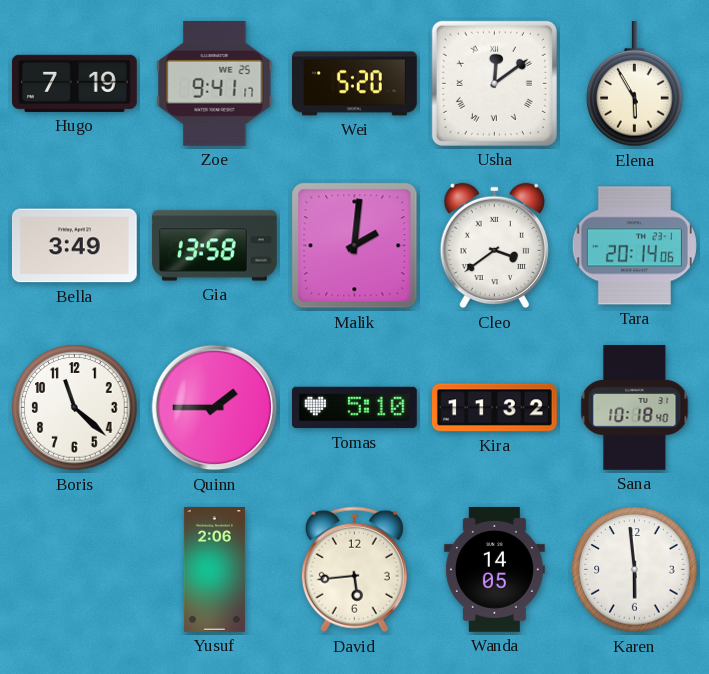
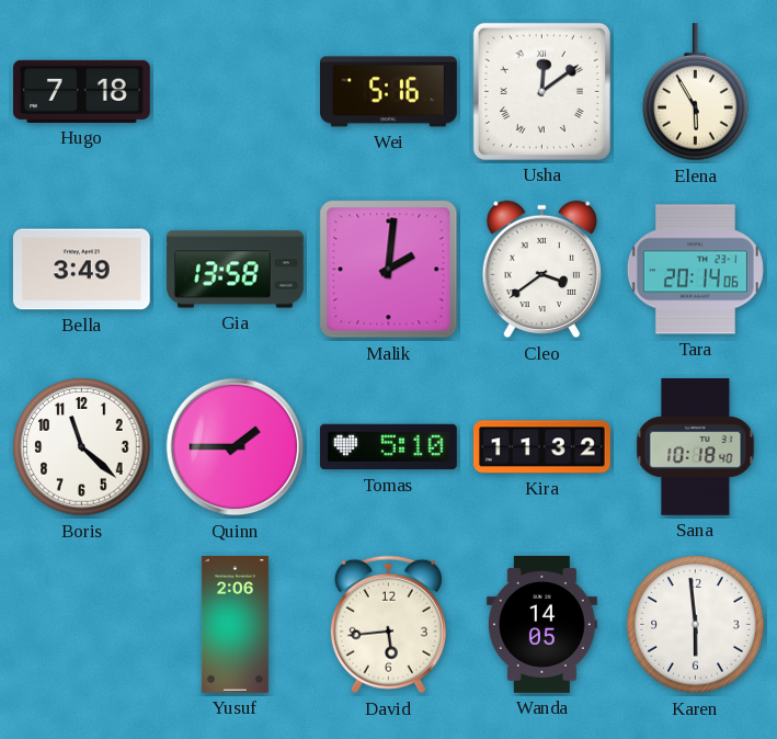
Hugo: 7:19 -> 7:18 (82, 91)
Zoe: 9:41 -> none (215, 83)
Wei: 5:20 -> 5:16 (389, 92)
